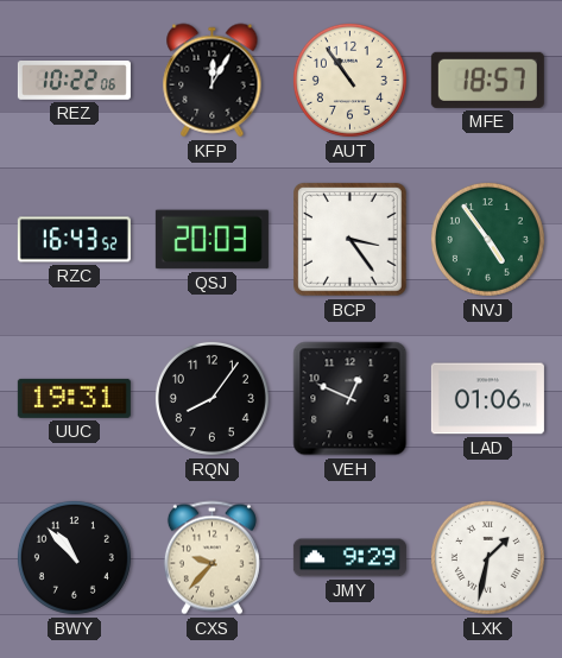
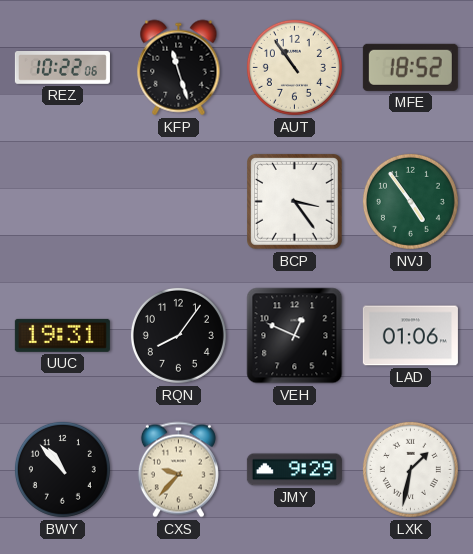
KFP: 12:05 -> 11:27 (179, 68)
MFE: 18:57 -> 18:52 (410, 67)
RZC: 16:43 -> none (74, 240)
QSJ: 20:03 -> none (211, 240)
